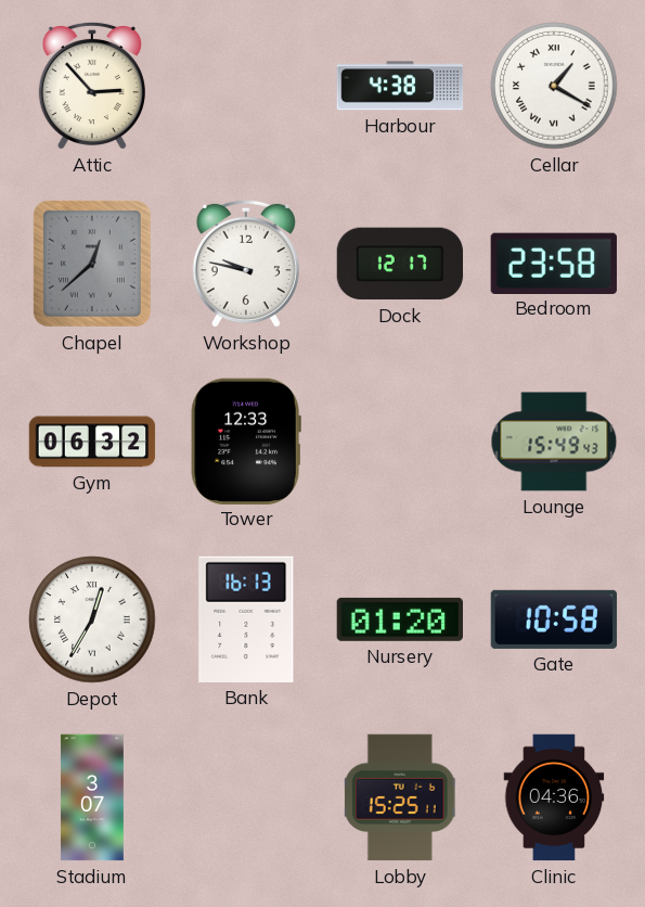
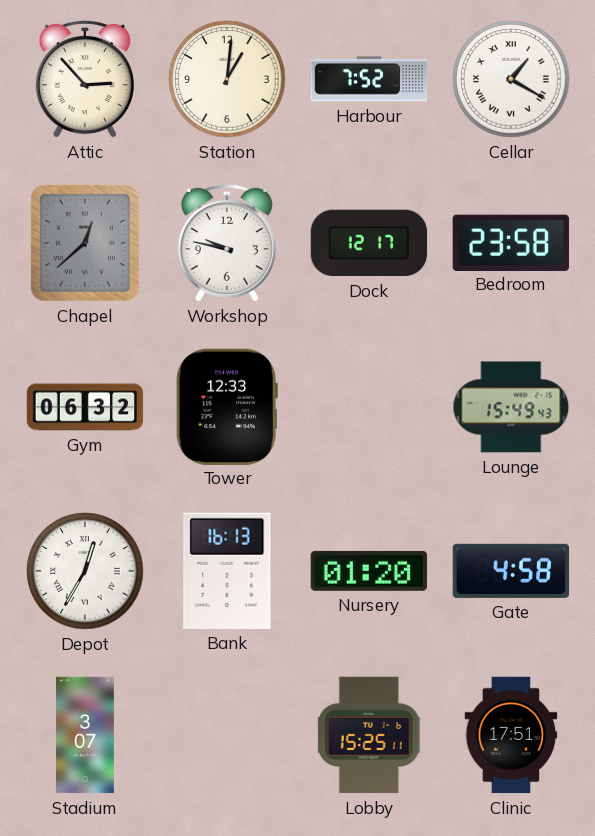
Station: none -> 1:01 (227, 79)
Harbour: 4:38 -> 7:52 (369, 79)
Gate: 10:58 -> 4:58 (511, 571)
Clinic: 04:36 -> 17:51 (511, 735)
